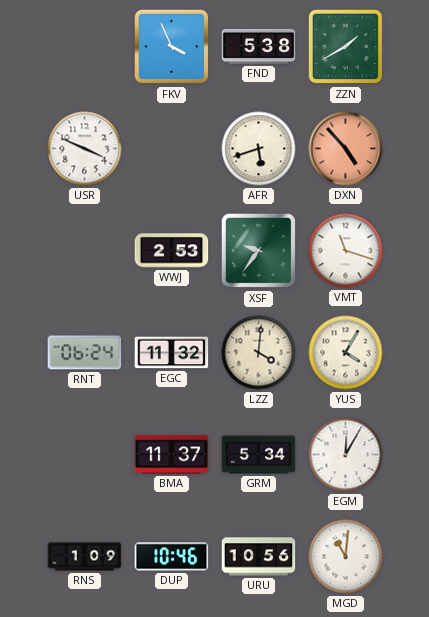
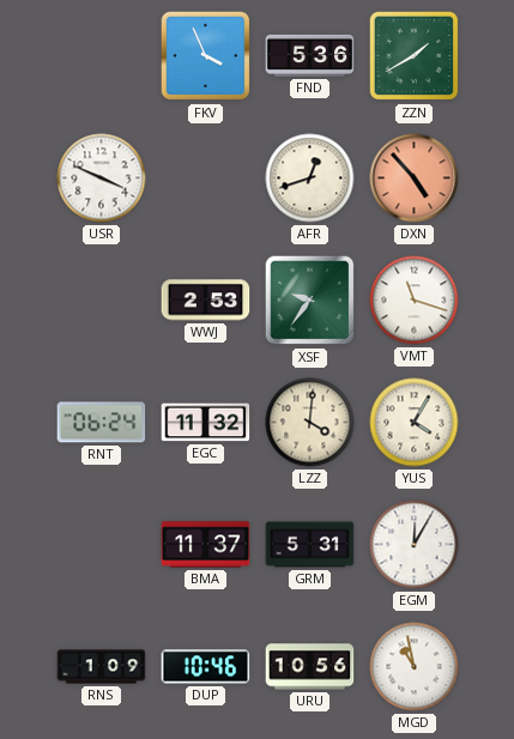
FND: 5:38 -> 5:36 (310, 55)
AFR: 5:42 -> 12:42 (310, 178)
GRM: 5:34 -> 5:31 (310, 545)
MGD: 11:01 -> 10:58 (415, 667)
